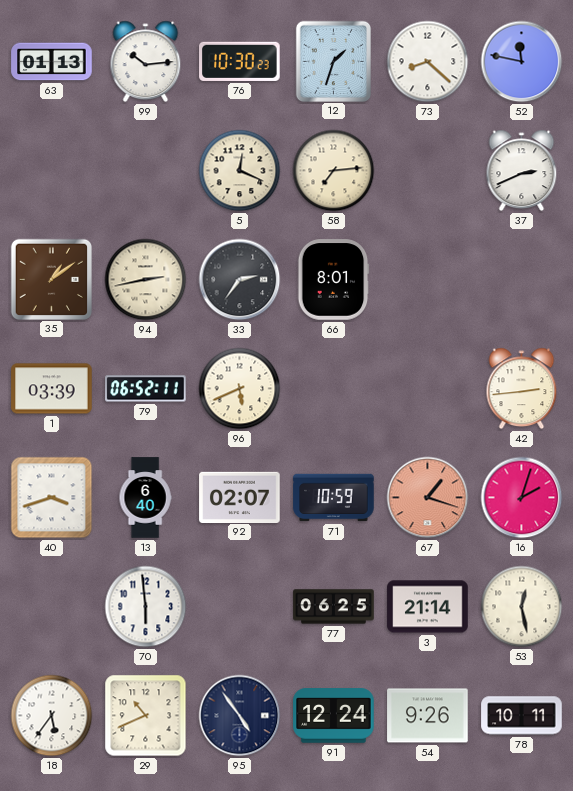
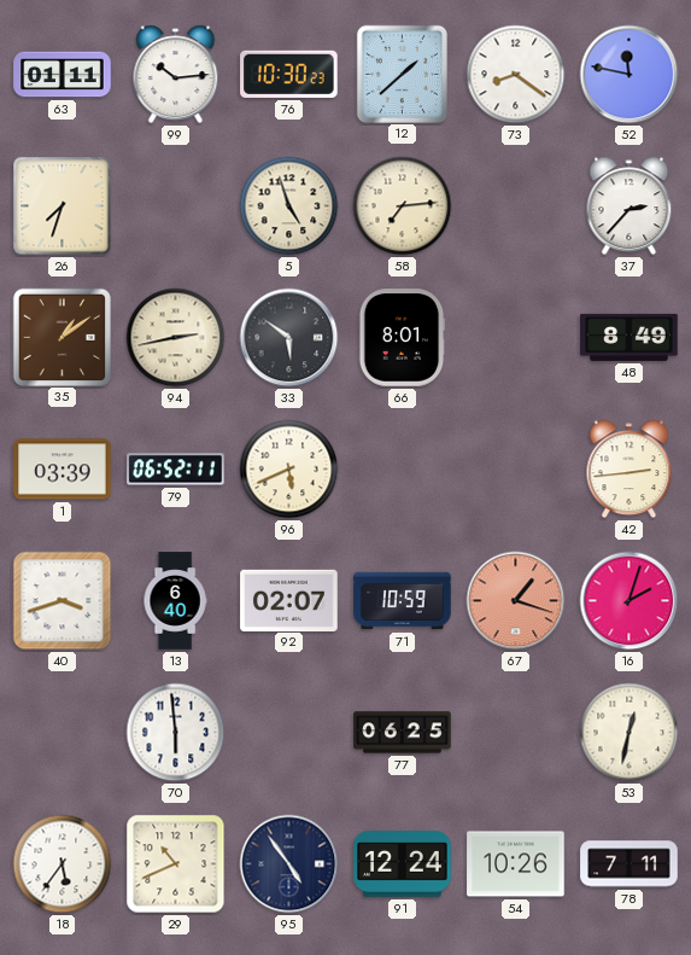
63: 01:13 -> 01:11 (63, 75)
12: 1:33 -> 1:38 (402, 74)
73: 8:22 -> 8:21 (516, 75)
26: none -> 7:33 (63, 206)
5: 12:19 -> 4:57 (289, 206)
37: 2:41 -> 2:37 (629, 206)
33: 2:36 -> 5:51 (289, 338)
48: none -> 8:49 (629, 337)
3: 21:14 -> none (428, 607)
53: 12:28 -> 12:32 (629, 733)
54: 9:26 -> 10:26 (516, 864)
78: 10:11 -> 7:11 (629, 864)
